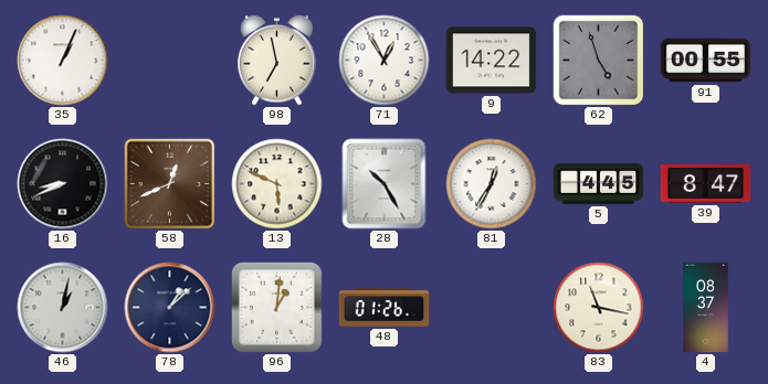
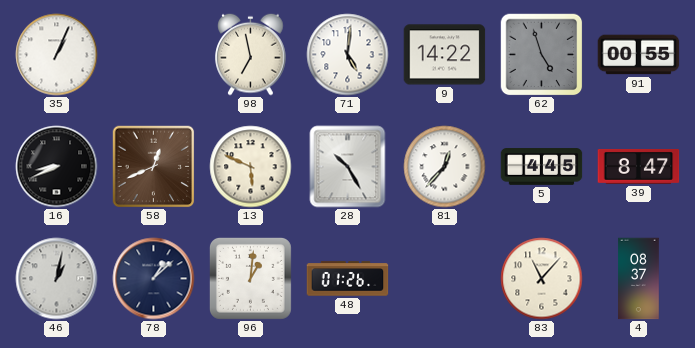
71: 12:55 -> 5:01 (348, 55)
81: 12:35 -> 12:37 (445, 167)
83: 11:17 -> 11:07 (542, 279)
